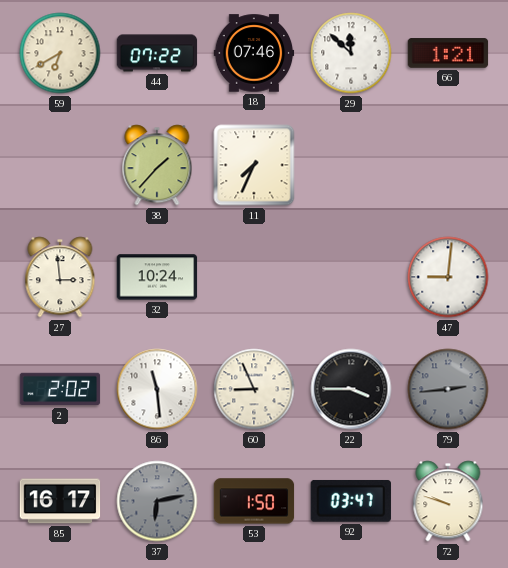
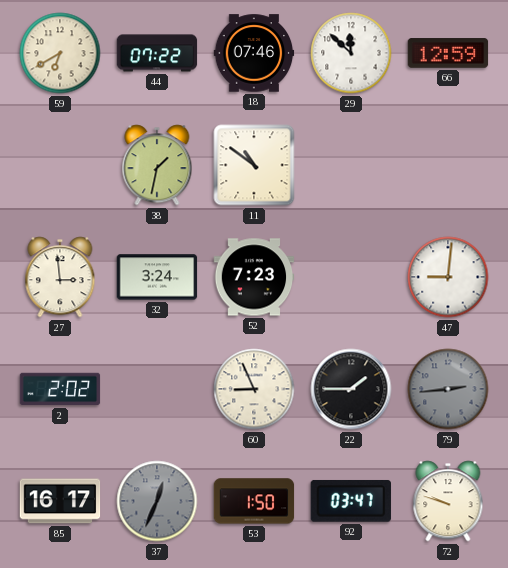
66: 1:21 -> 12:59 (448, 53)
38: 1:37 -> 1:32 (157, 165)
11: 7:34 -> 10:51 (254, 165)
32: 10:24 -> 3:24 (157, 277)
52: none -> 7:23 (254, 277)
86: 11:29 -> none (157, 389)
22: 3:45 -> 1:45 (351, 389)
37: 6:13 -> 12:34 (157, 501)
